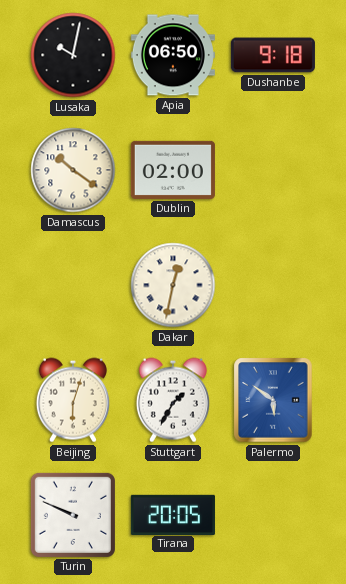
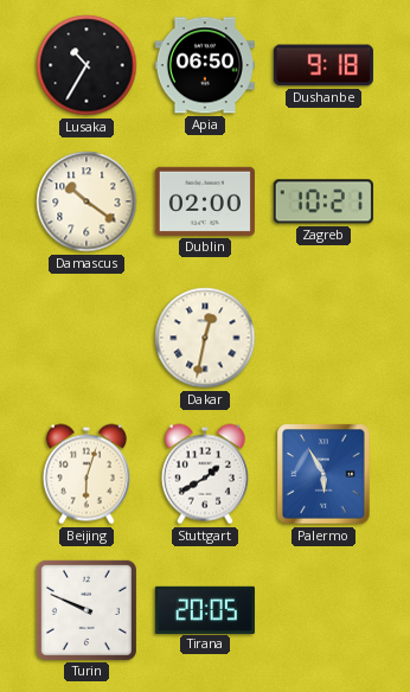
Lusaka: 10:02 -> 10:35 (87, 65)
Zagreb: none -> 10:21 (323, 201)
Stuttgart: 1:35 -> 1:40 (205, 474)
Palermo: 5:51 -> 5:55 (323, 474)
